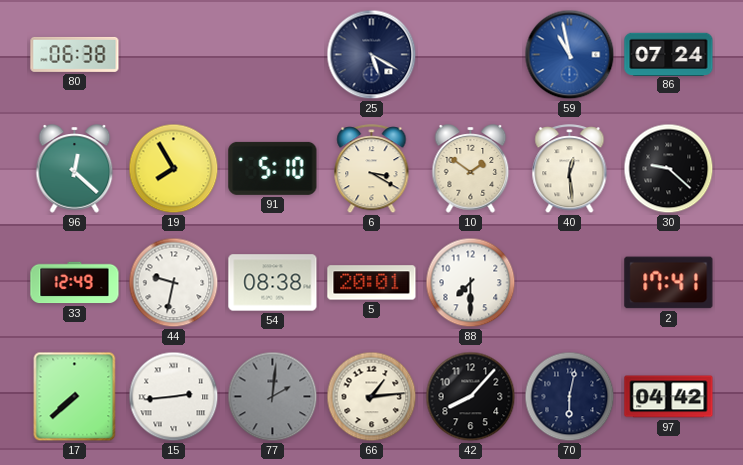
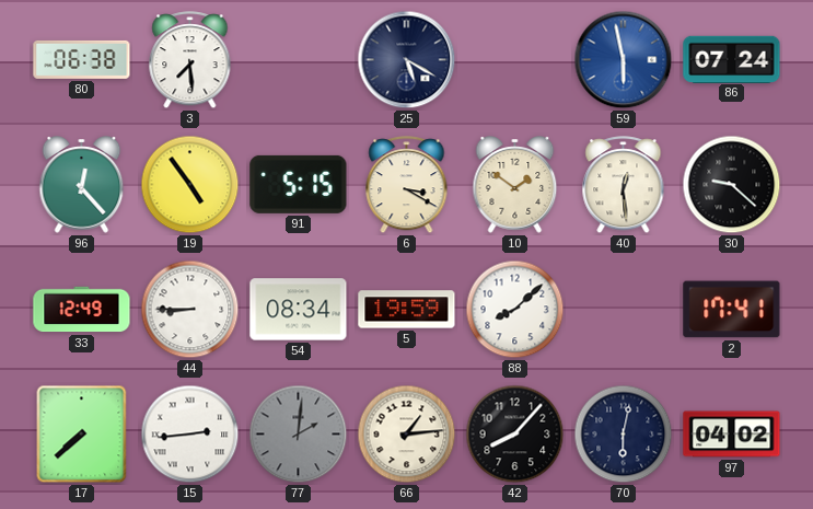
3: none -> 7:29 (190, 60)
59: 10:58 -> 5:58 (624, 60)
96: 12:22 -> 12:23 (82, 185)
19: 7:55 -> 4:54 (190, 185)
91: 5:10 -> 5:15 (299, 184)
44: 9:32 -> 8:45 (190, 310)
54: 08:38 -> 08:34 (299, 310)
5: 20:01 -> 19:59 (407, 310)
88: 7:30 -> 8:08 (515, 310)
97: 04:42 -> 04:02 (732, 435)
